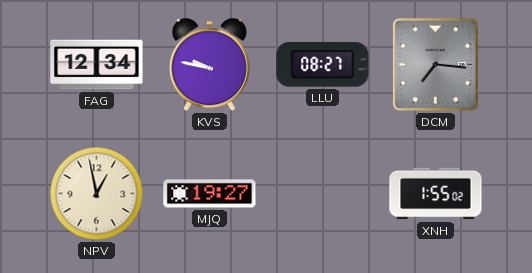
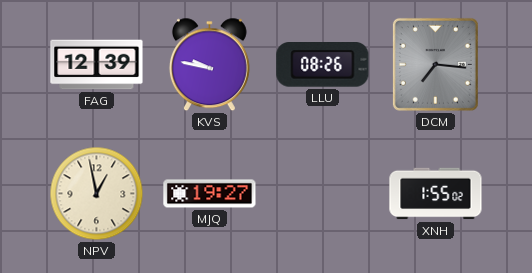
FAG: 12:34 -> 12:39 (97, 65)
LLU: 08:27 -> 08:26 (323, 65)
